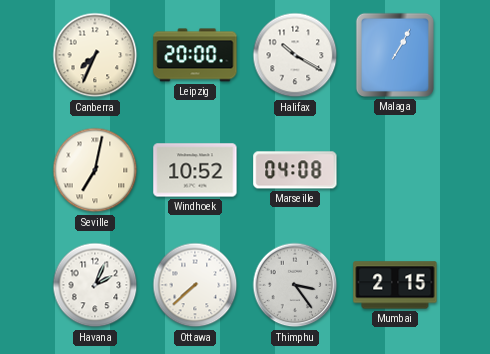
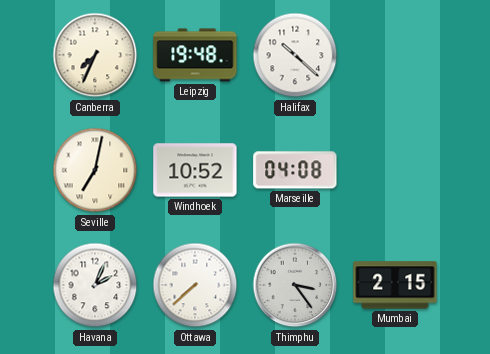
Leipzig: 20:00 -> 19:48 (195, 55)
Halifax: 10:20 -> 10:22 (295, 55)
Malaga: 1:05 -> none (395, 55)
